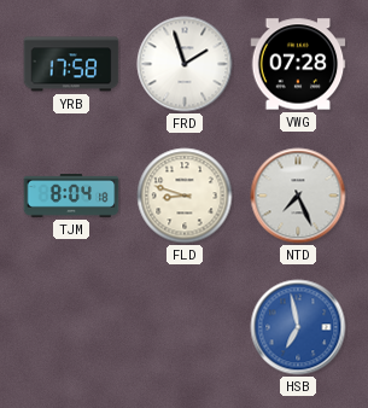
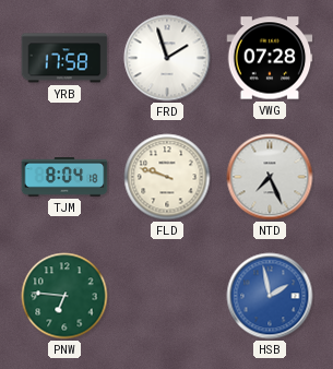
FLD: 8:48 -> 9:48 (167, 177)
PNW: none -> 6:46 (64, 296)
HSB: 6:58 -> 1:58 (270, 296)
